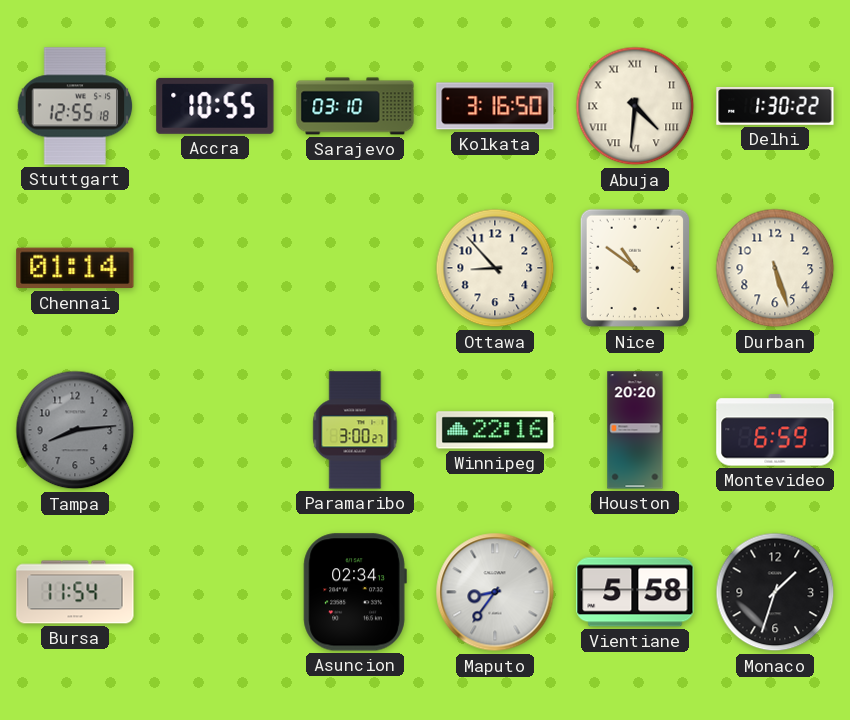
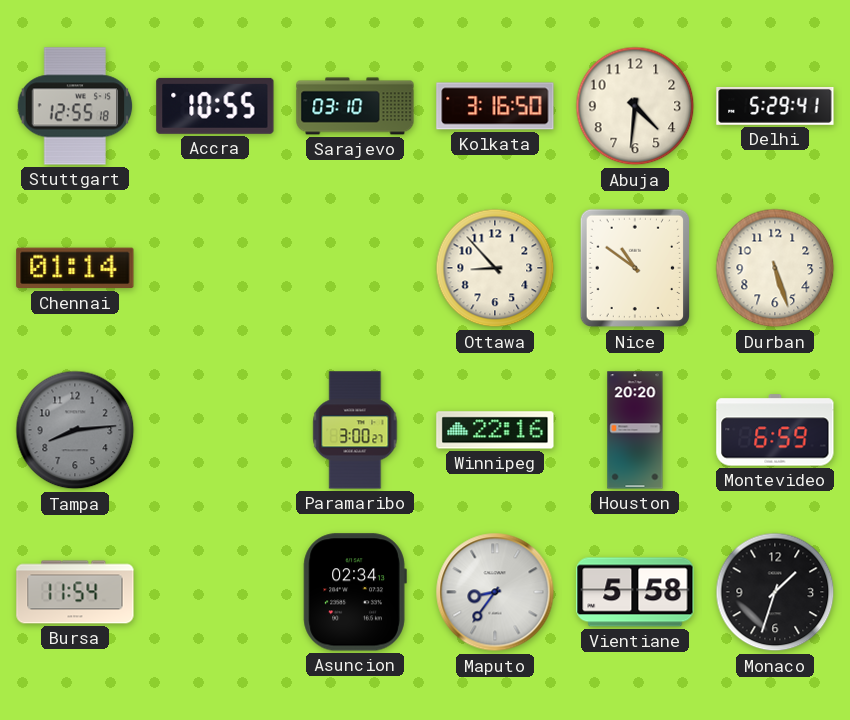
Abuja numerals: Roman -> Arabic (635, 106)
Delhi: 1:30 -> 5:29 (775, 107)
